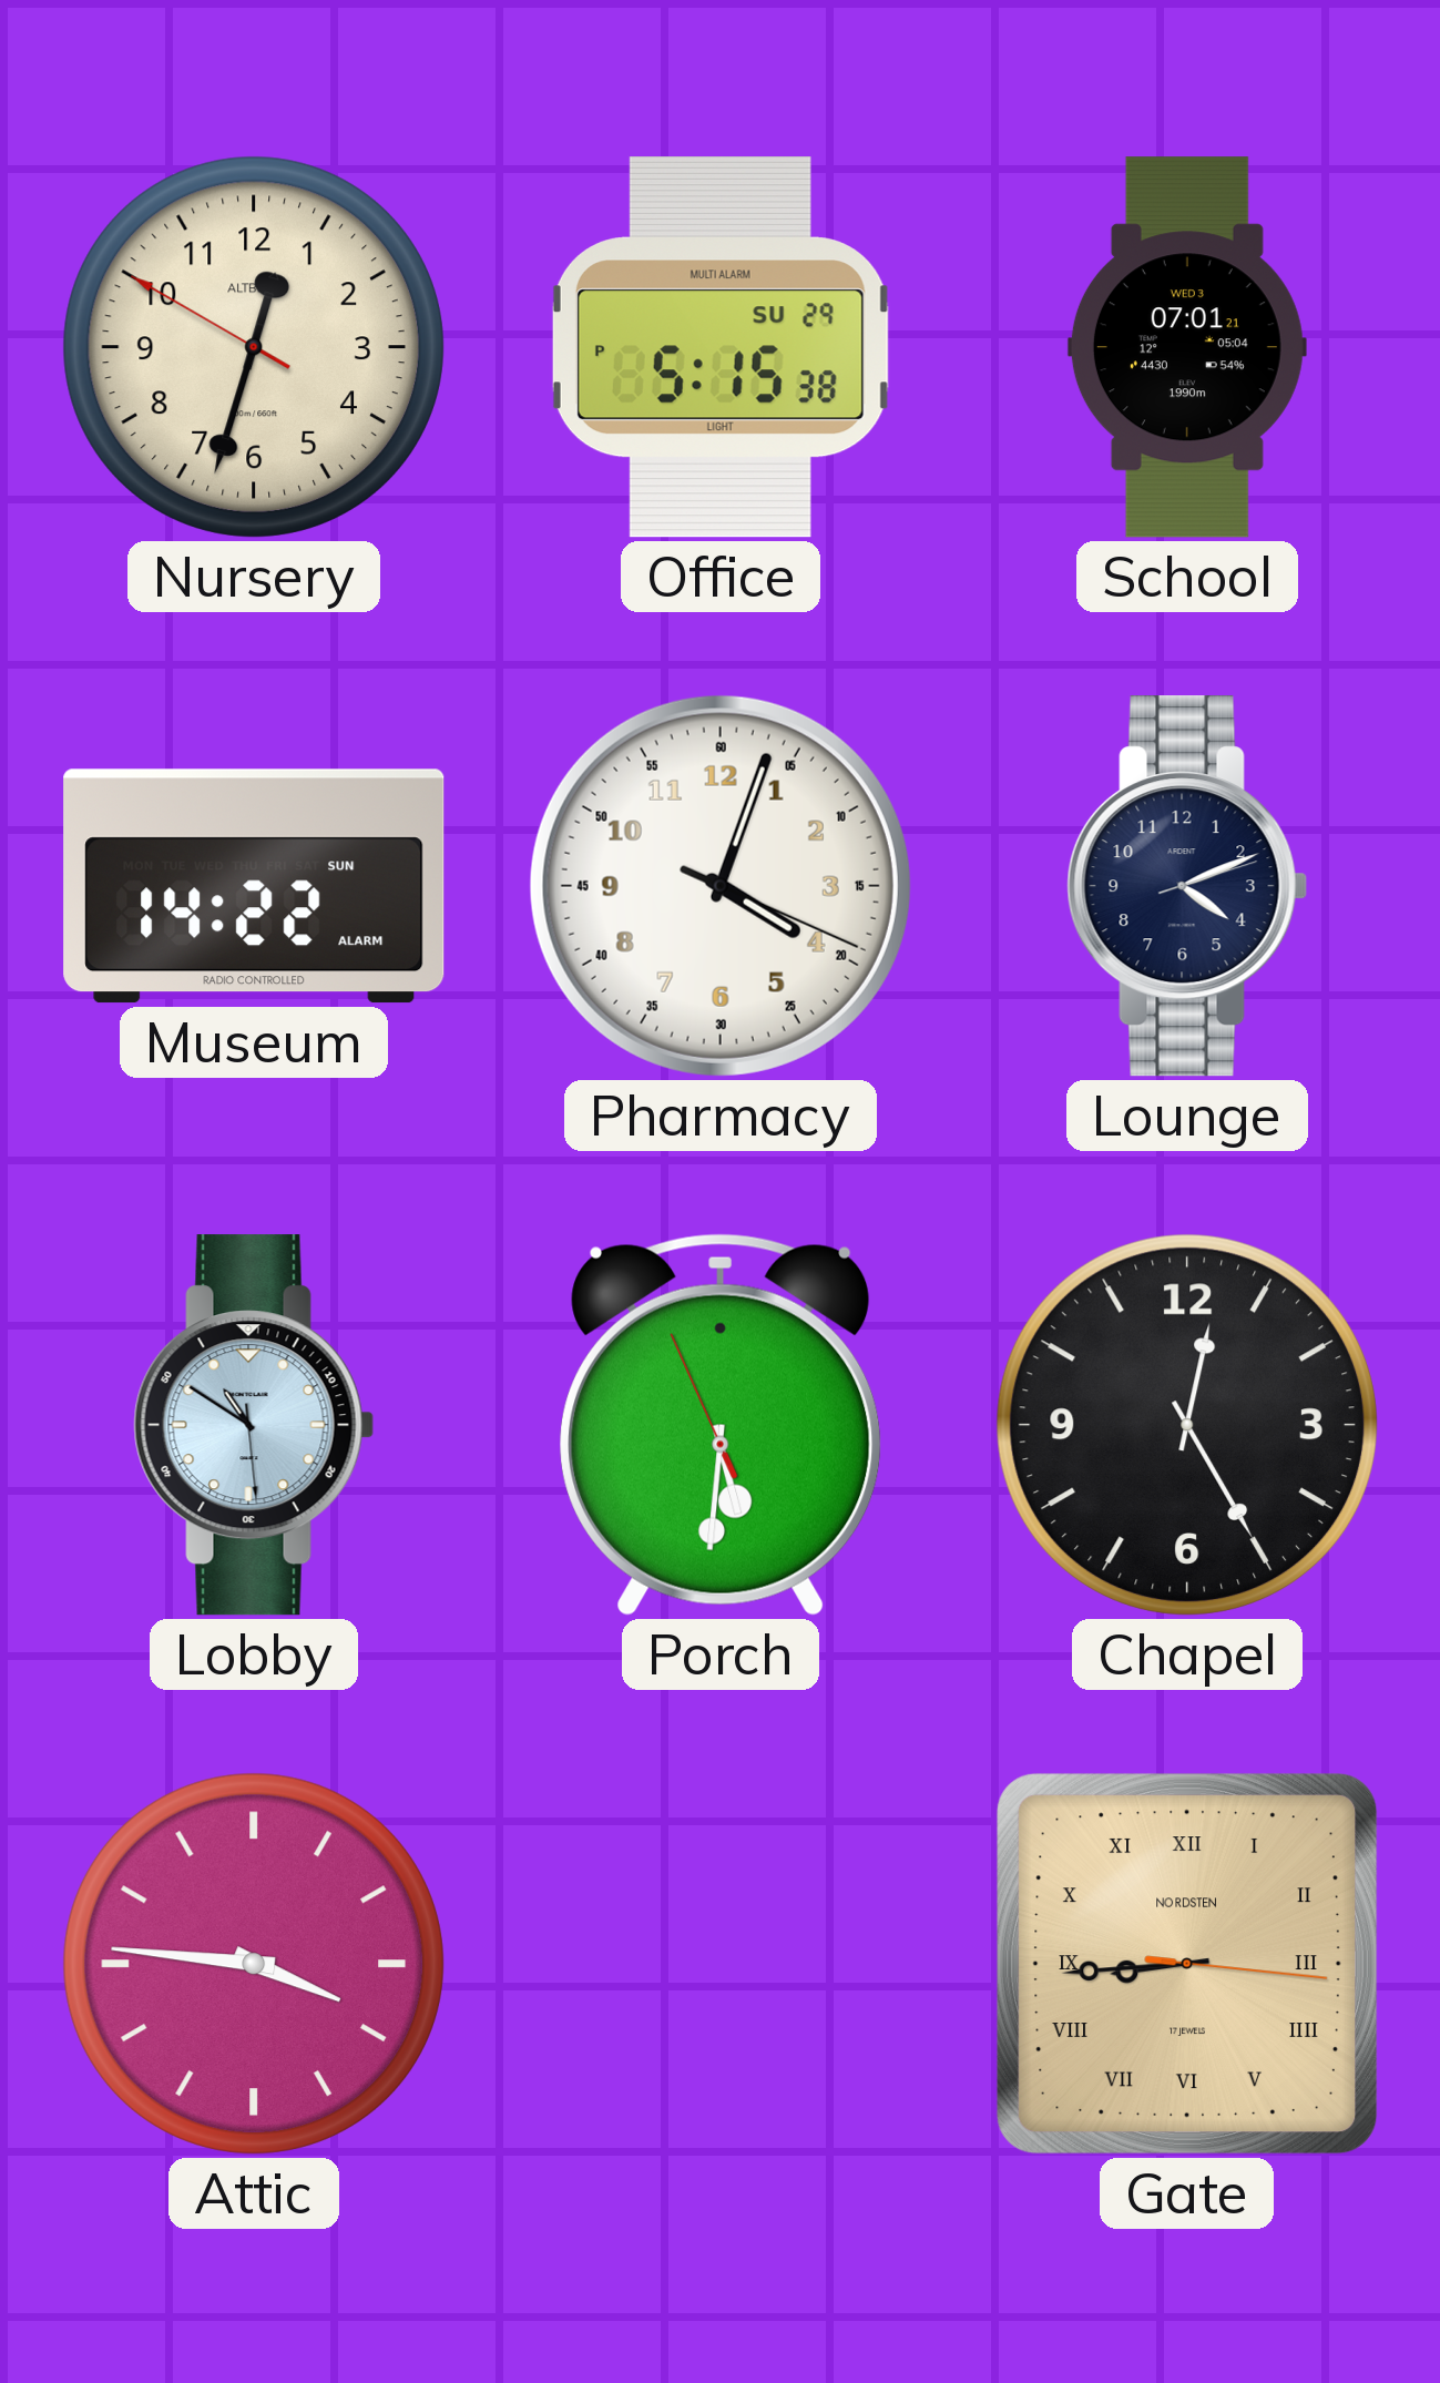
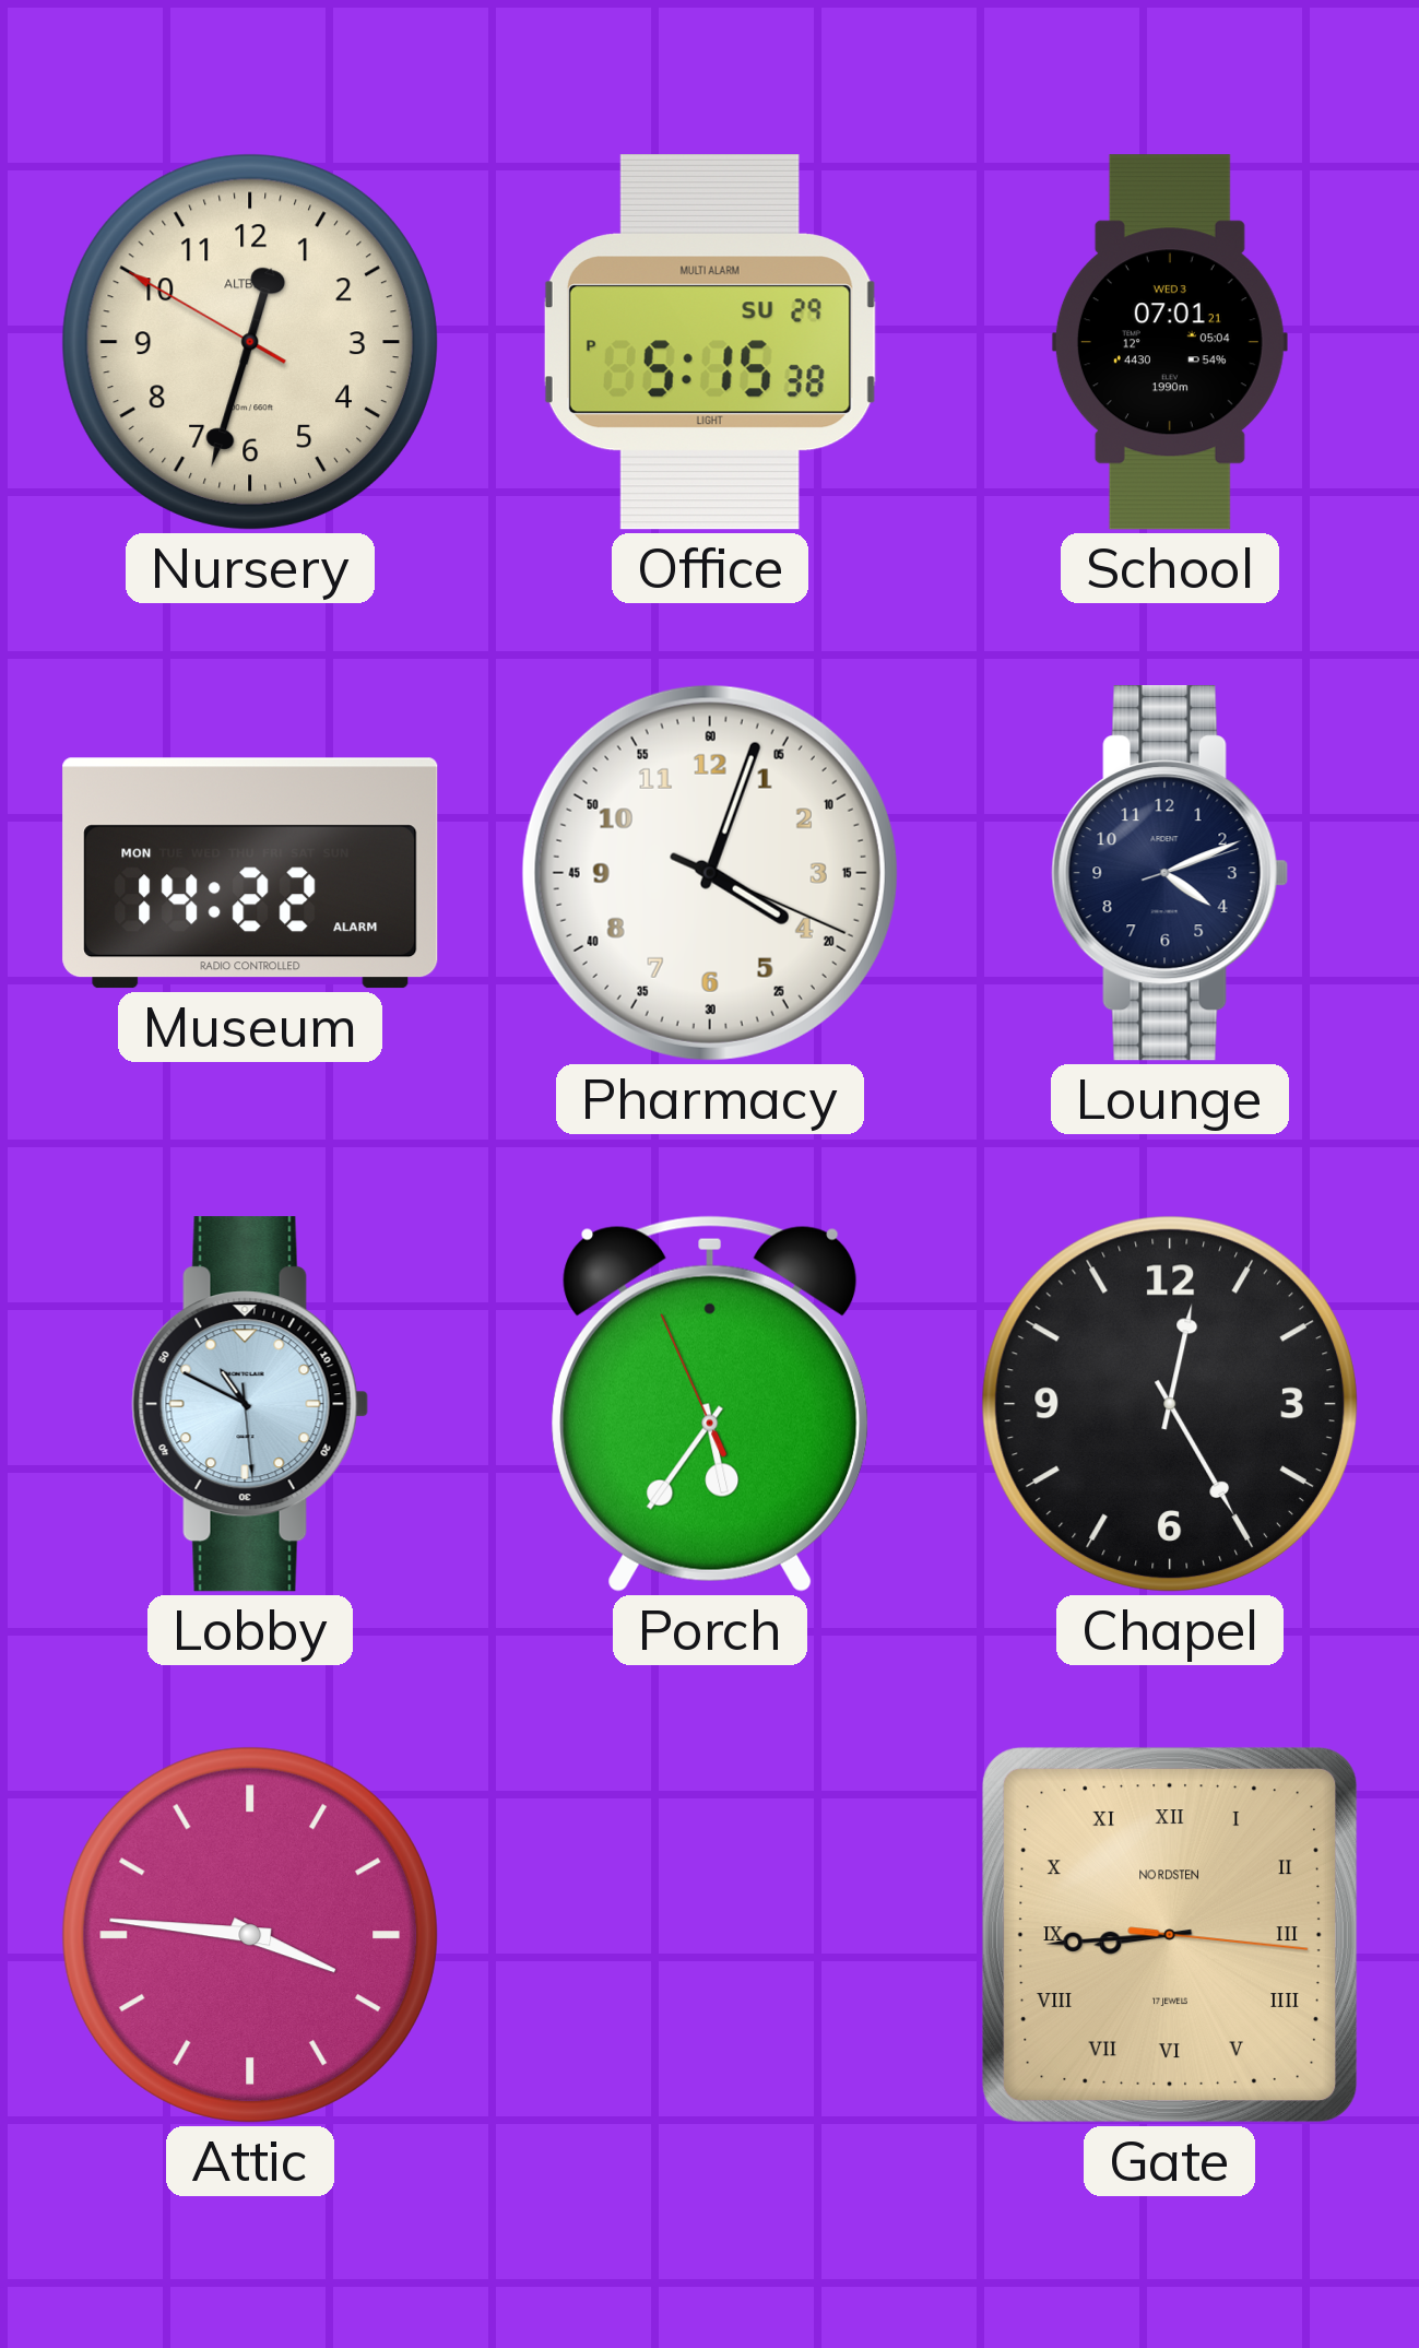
Museum date: SUN -> MON (250, 873)
Lobby: 10:50 -> 10:49 (250, 1404)
Porch: 5:30 -> 5:35 (710, 1404)
